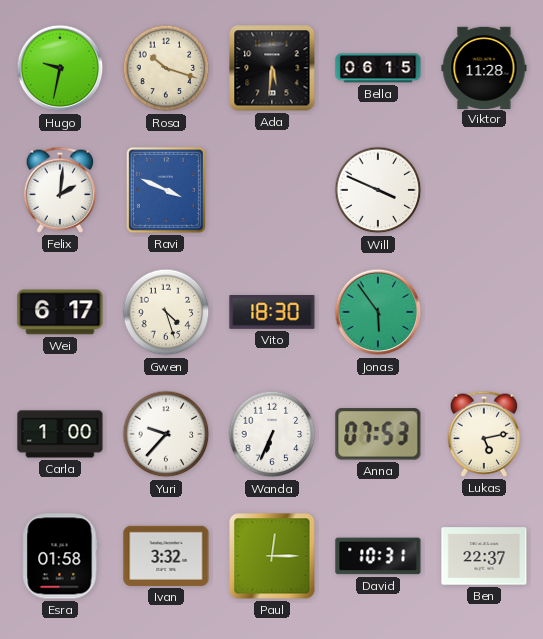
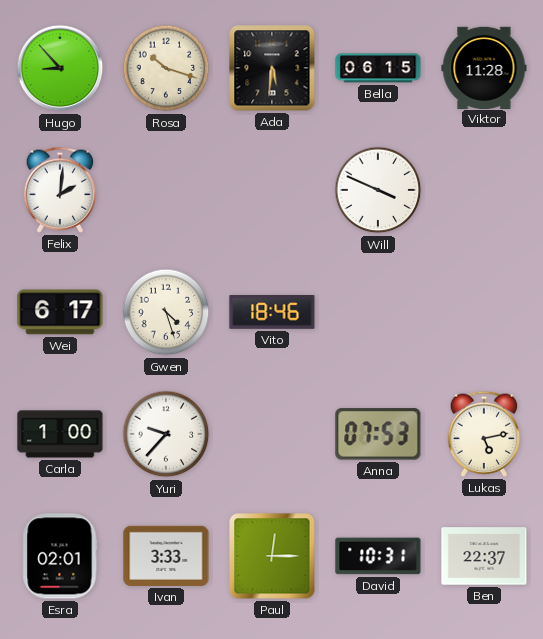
Hugo: 9:32 -> 8:53 (60, 68)
Ravi: 3:49 -> none (166, 190)
Vito: 18:30 -> 18:46 (272, 313)
Jonas: 5:54 -> none (378, 312)
Wanda: 6:34 -> none (272, 434)
Esra: 01:58 -> 02:01 (60, 556)
Ivan: 3:32 -> 3:33 (166, 556)
